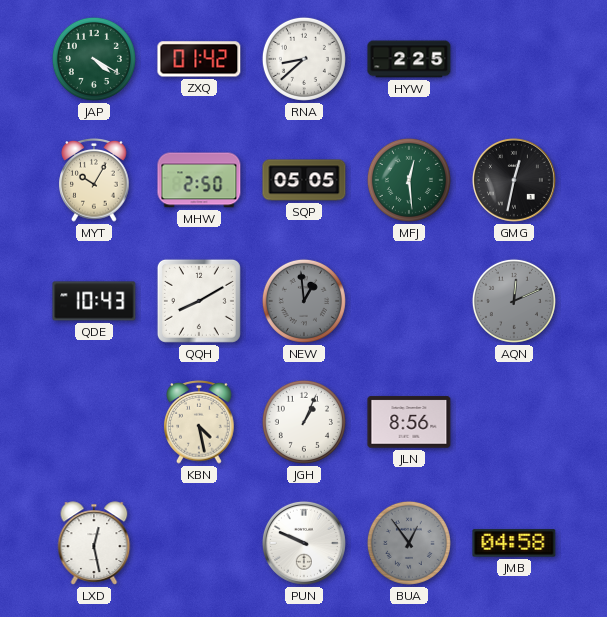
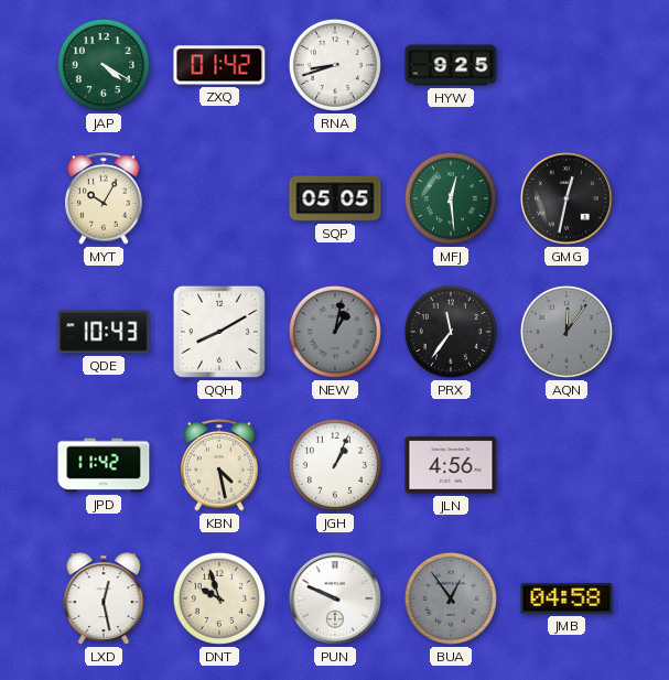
RNA: 8:38 -> 8:42 (335, 65)
HYW: 2:25 -> 9:25 (451, 65)
MHW: 2:50 -> none (199, 180)
NEW: 12:59 -> 1:02 (335, 332)
PRX: none -> 11:36 (451, 332)
AQN: 12:11 -> 12:06 (567, 332)
JPD: none -> 11:42 (104, 465)
JLN: 8:56 -> 4:56 (451, 465)
DNT: none -> 9:57 (219, 598)
